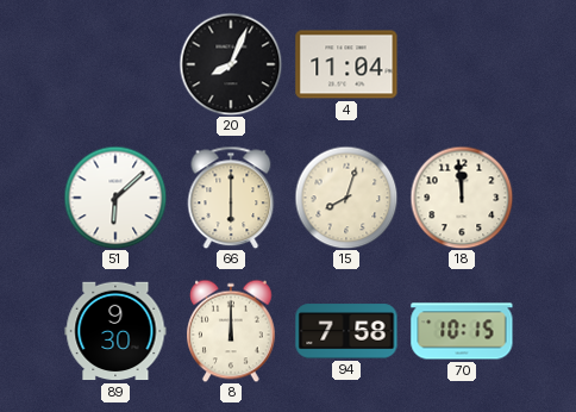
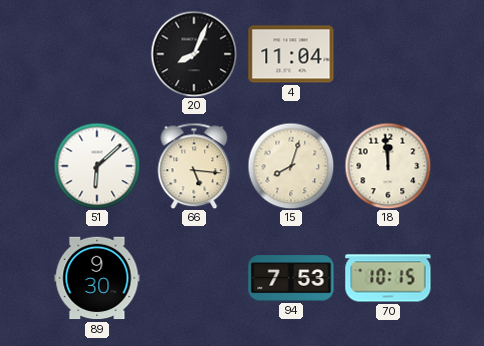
66: 6:00 -> 5:16 (194, 166)
8: 12:00 -> none (232, 331)
94: 7:58 -> 7:53 (291, 278)
